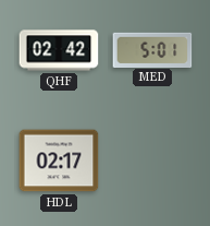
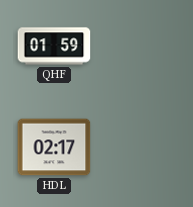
QHF: 02:42 -> 01:59 (54, 46)
MED: 5:01 -> none (152, 49)
